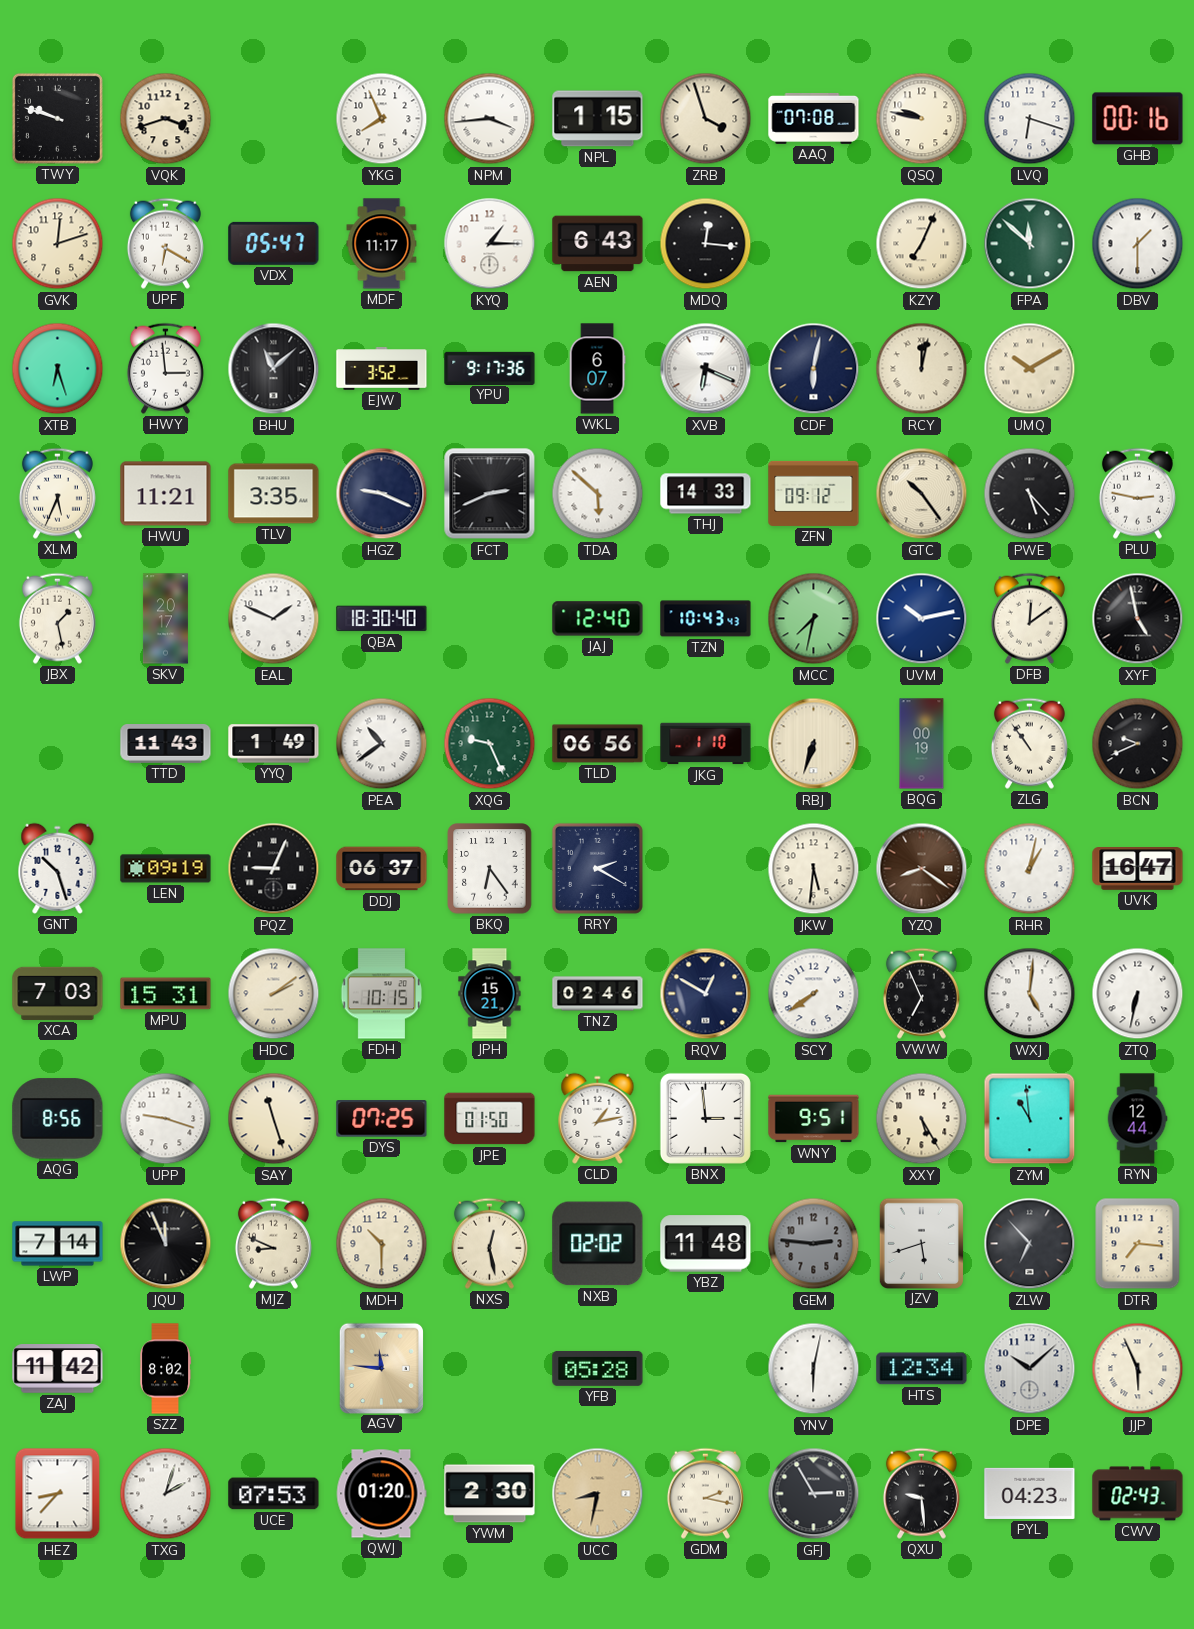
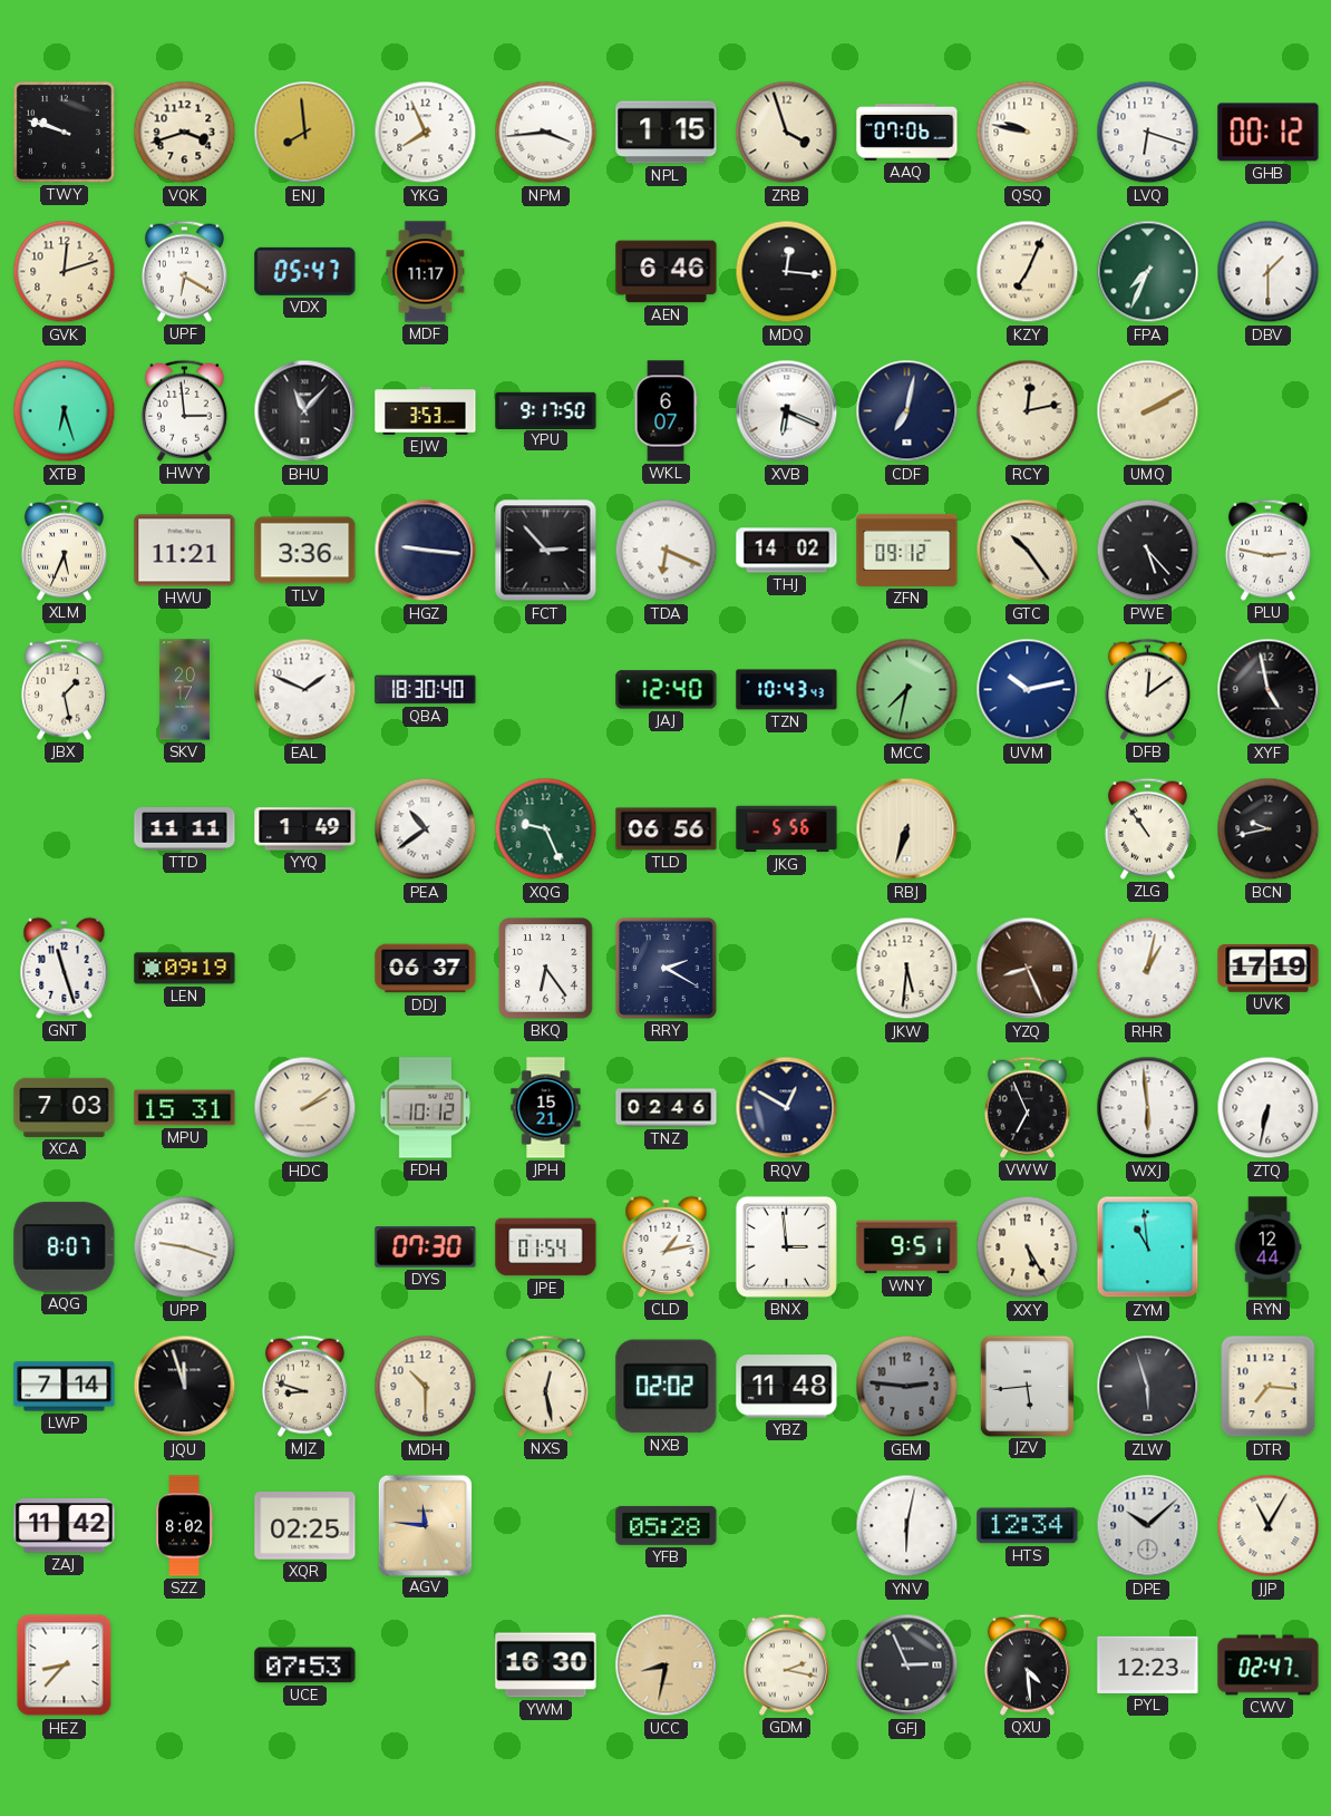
ENJ: none -> 7:59 (305, 133)
AAQ: 07:08 -> 07:06 (907, 132)
GHB: 00:16 -> 00:12 (1269, 133)
KYQ: 1:15 -> none (490, 244)
AEN: 6:43 -> 6:46 (667, 272)
FPA: 11:52 -> 7:34 (1148, 272)
BHU: 11:08 -> 11:07 (305, 411)
EJW: 3:52 -> 3:53 (426, 411)
YPU: 9:17:36 -> 9:17:50 (546, 410)
CDF: 6:02 -> 7:02 (907, 411)
RCY: 12:02 -> 12:13 (1028, 411)
UMQ: 10:10 -> 2:10 (1148, 411)
TLV: 3:35 -> 3:36 (305, 551)
HGZ: 9:19 -> 9:16 (426, 551)
FCT: 2:41 -> 2:53 (546, 551)
TDA: 5:52 -> 6:19 (667, 551)
THJ: 14:33 -> 14:02 (787, 551)
TTD: 11:43 -> 11:11 (185, 829)
JKG: 1:10 -> 5:56 (787, 829)
BQG: 00:19 -> none (922, 744)
BCN: 9:41 -> 9:43 (1269, 829)
GNT: 10:27 -> 11:27 (65, 968)
PQZ: 9:04 -> none (274, 869)
YZQ: 8:21 -> 8:26 (1028, 969)
UVK: 16:47 -> 17:19 (1269, 969)
FDH: 10:15 -> 10:12 (426, 1108)
SCY: 7:39 -> none (814, 994)
WXJ: 5:01 -> 5:59 (1148, 1108)
AQG: 8:56 -> 8:07 (65, 1247)
SAY: 11:27 -> none (274, 1119)
DYS: 07:25 -> 07:30 (426, 1247)
JPE: 01:50 -> 01:54 (546, 1247)
JQU: 11:56 -> 11:57 (185, 1387)
MJZ: 8:49 -> 8:48 (304, 1386)
JZV: 5:42 -> 5:44 (1027, 1386)
ZLW: 6:53 -> 5:57 (1148, 1387)
XQR: none -> 02:25 (305, 1526)
JJP: 5:56 -> 11:05 (1269, 1526)
TXG: 2:03 -> none (166, 1494)
QWJ: 01:20 -> none (381, 1494)
YWM: 2:30 -> 16:30 (546, 1666)
GFJ: 2:55 -> 2:56 (907, 1666)
QXU: 9:29 -> 4:29 (1027, 1664)
PYL: 04:23 -> 12:23 (1148, 1664)
CWV: 02:43 -> 02:47 (1269, 1666)
